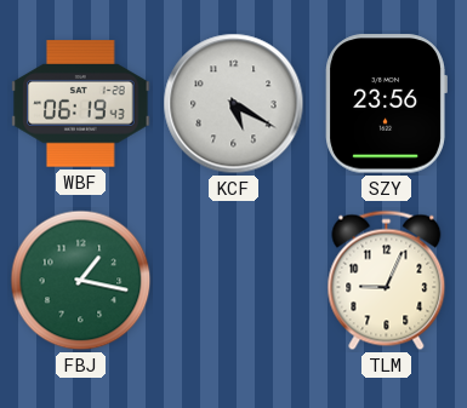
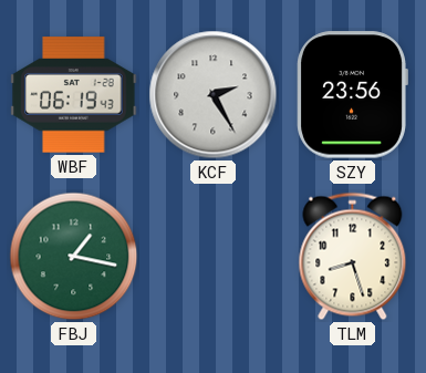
KCF: 5:20 -> 2:25 (214, 95)
TLM: 9:04 -> 8:27 (353, 257)
